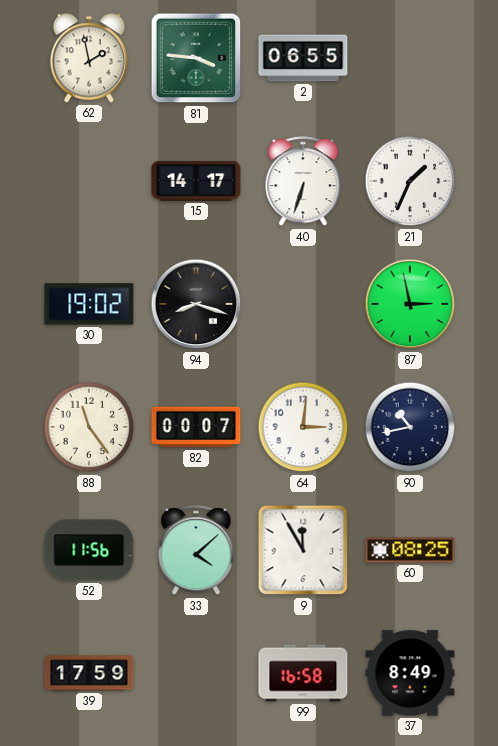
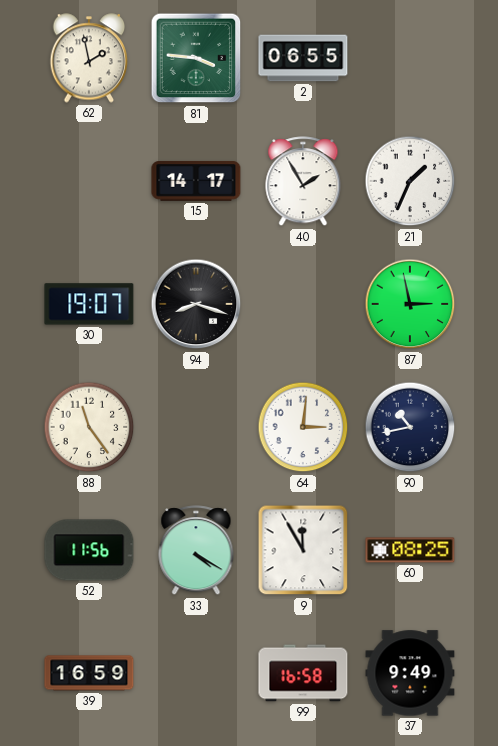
40: 6:33 -> 1:55 (303, 182)
30: 19:02 -> 19:07 (89, 304)
82: 00:07 -> none (196, 427)
33: 4:08 -> 4:20 (196, 551)
39: 17:59 -> 16:59 (89, 673)
37: 8:49 -> 9:49 (410, 673)
